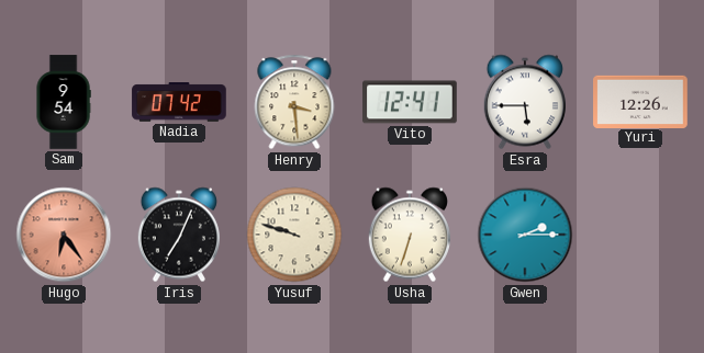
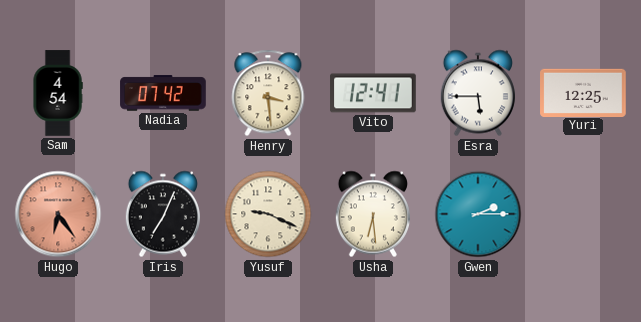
Sam: 9:54 -> 4:54 (58, 93)
Yuri: 12:26 -> 12:25 (583, 92)
Yusuf: 9:48 -> 9:19 (268, 214)
Usha: 6:33 -> 6:29 (373, 214)
